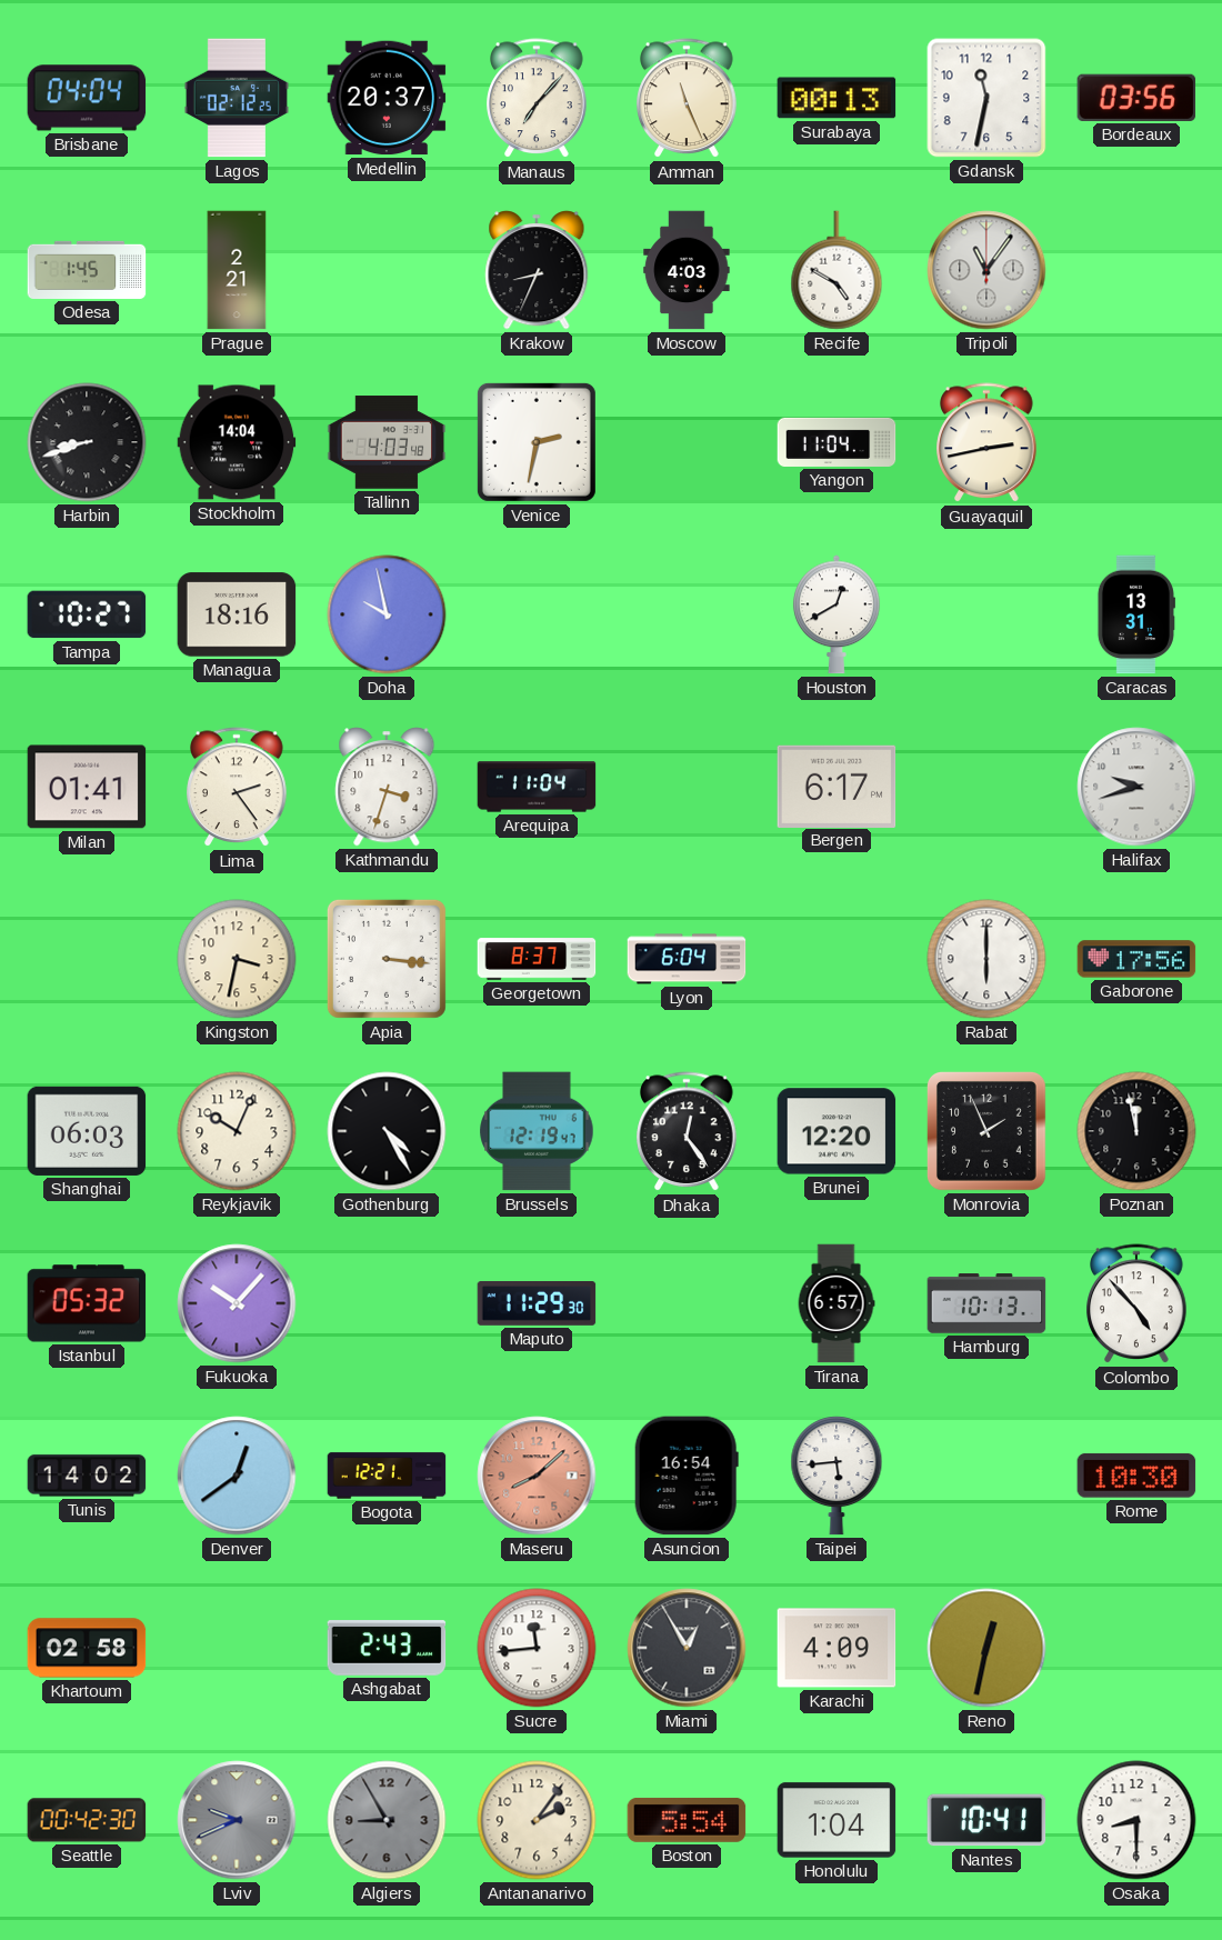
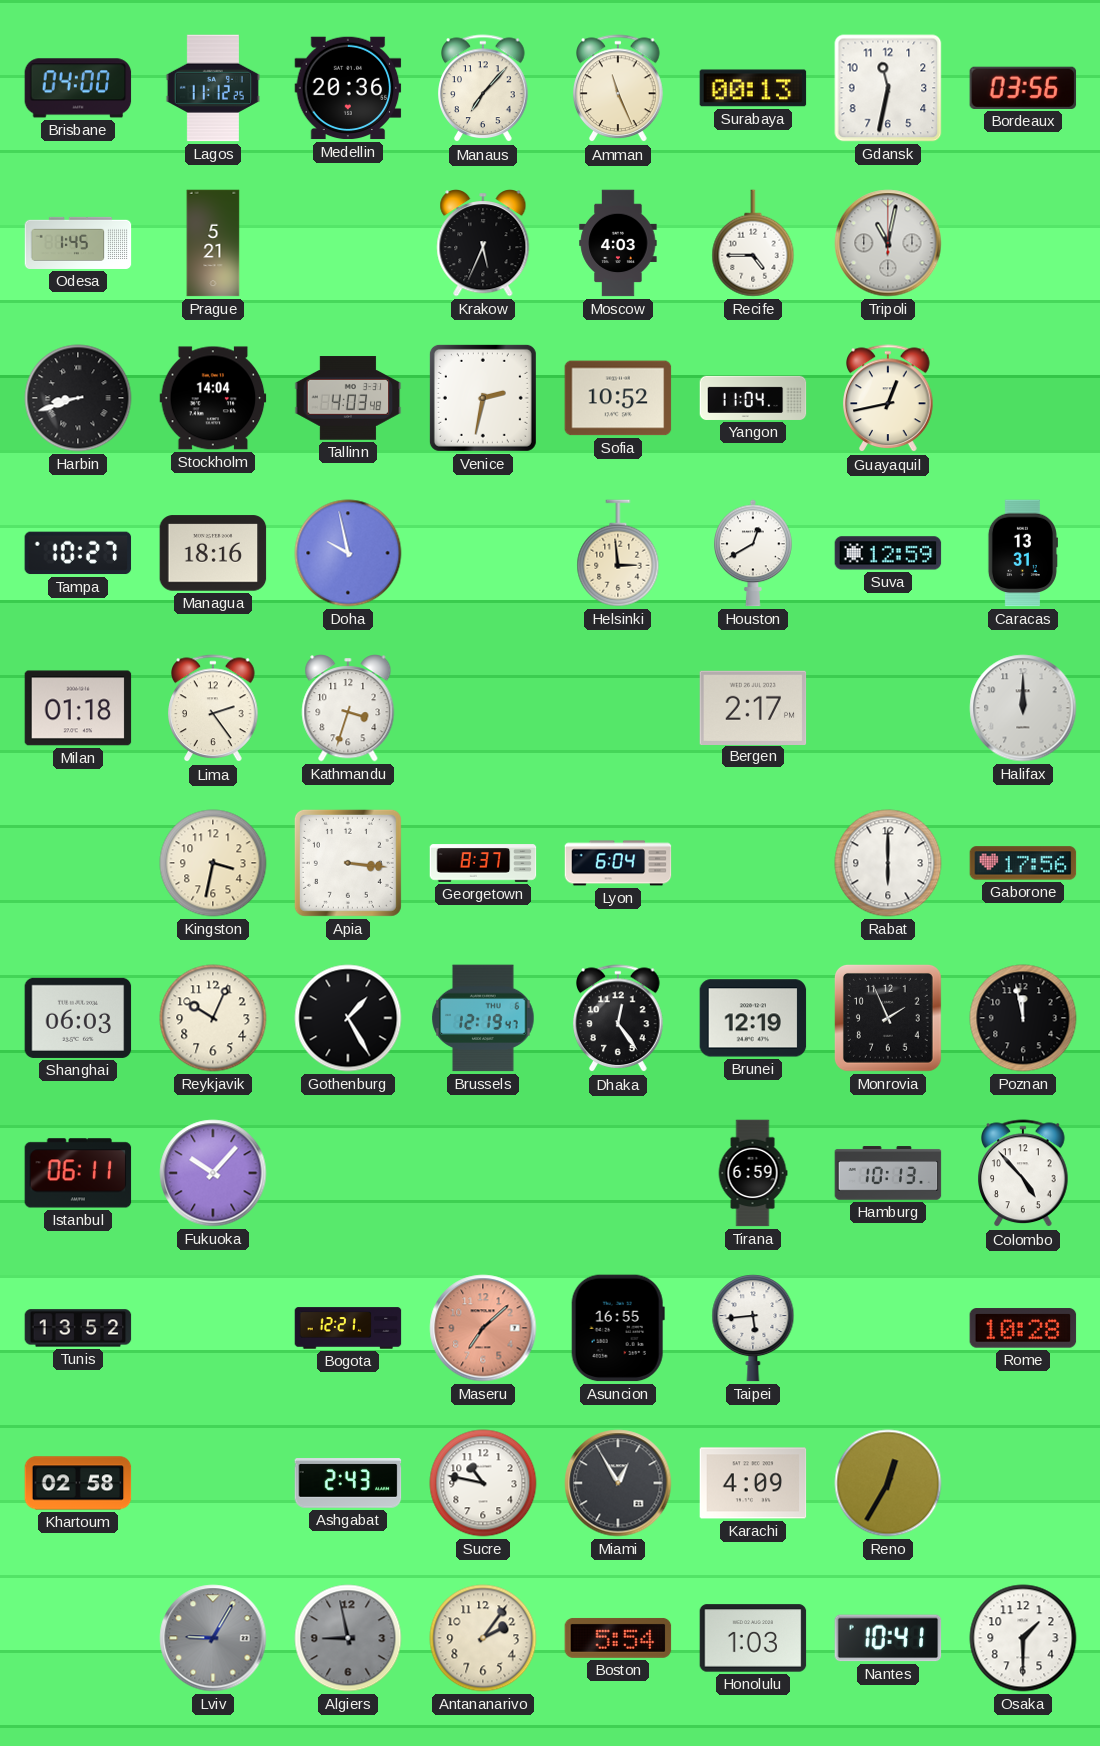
Brisbane: 04:04 -> 04:00 (78, 88)
Lagos: 02:12 -> 11:12 (213, 88)
Medellin: 20:37 -> 20:36 (348, 88)
Prague: 2:21 -> 5:21 (213, 243)
Krakow: 8:34 -> 5:34 (483, 243)
Recife: 4:50 -> 4:45 (753, 243)
Tripoli: 11:06 -> 11:02 (888, 243)
Sofia: none -> 10:52 (618, 398)
Guayaquil: 2:43 -> 12:43 (888, 399)
Helsinki: none -> 2:59 (618, 553)
Suva: none -> 12:59 (888, 553)
Milan: 01:41 -> 01:18 (78, 708)
Arequipa: 11:04 -> none (537, 787)
Bergen: 6:17 -> 2:17 (753, 707)
Halifax: 9:42 -> 12:00 (1023, 708)
Gothenburg: 4:25 -> 1:25 (348, 1018)
Brunei: 12:20 -> 12:19 (753, 1018)
Istanbul: 05:32 -> 06:11 (78, 1173)
Maputo: 11:29 -> none (537, 1304)
Tirana: 6:57 -> 6:59 (753, 1173)
Tunis: 14:02 -> 13:52 (78, 1328)
Denver: 12:39 -> none (237, 1476)
Maseru: 8:08 -> 7:08 (483, 1328)
Asuncion: 16:54 -> 16:55 (618, 1328)
Rome: 10:30 -> 10:28 (1023, 1328)
Sucre: 11:44 -> 10:47 (483, 1483)
Reno: 12:32 -> 12:35 (888, 1483)
Seattle: 00:42 -> none (87, 1820)
Lviv: 9:41 -> 9:05 (213, 1638)
Algiers: 8:55 -> 8:58 (348, 1638)
Honolulu: 1:04 -> 1:03 (753, 1638)
Osaka: 8:30 -> 1:30 (1023, 1638)
